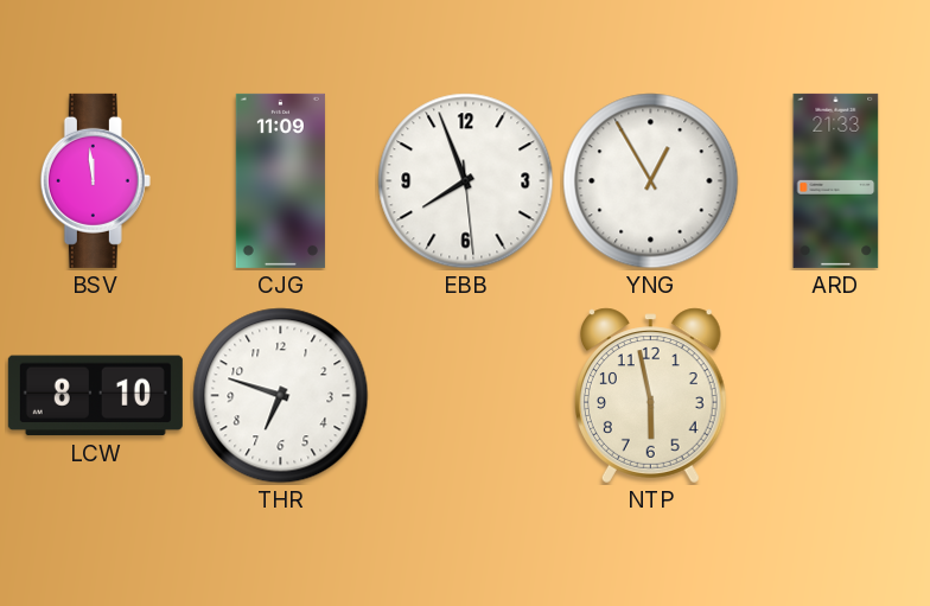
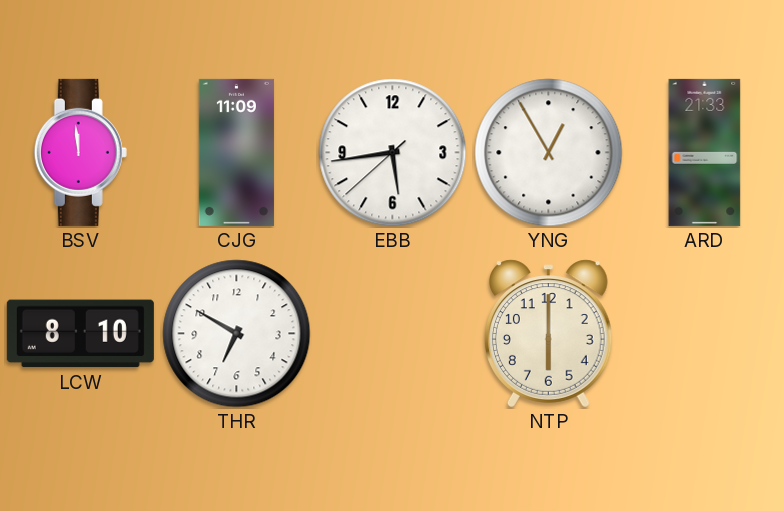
EBB: 7:56 -> 5:43 (393, 153)
THR: 6:48 -> 6:50 (237, 334)
NTP: 5:58 -> 6:00 (548, 334)
